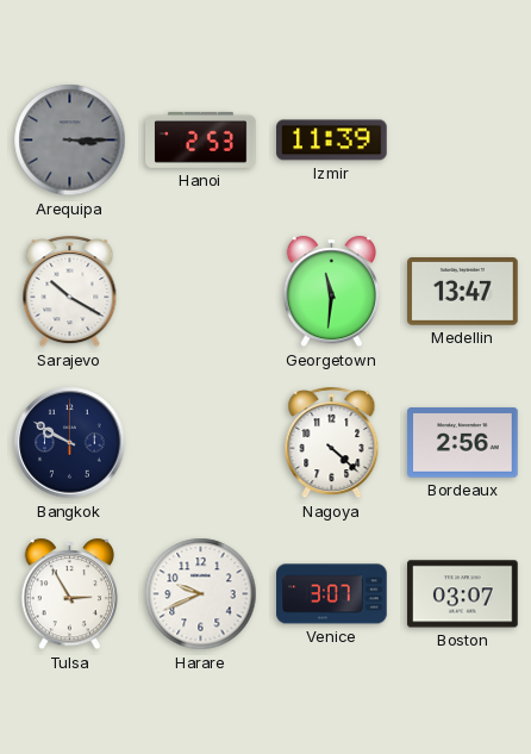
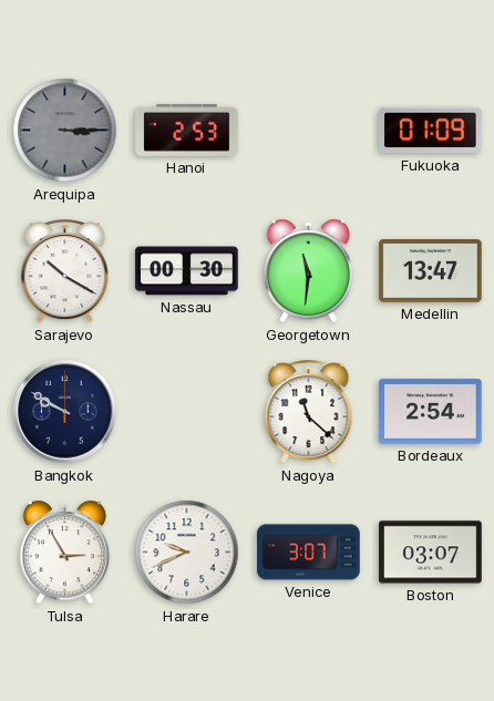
Izmir: 11:39 -> none (332, 141)
Fukuoka: none -> 01:09 (431, 131)
Nassau: none -> 00:30 (187, 271)
Nagoya: 4:22 -> 11:22 (309, 412)
Bordeaux: 2:56 -> 2:54 (431, 412)
